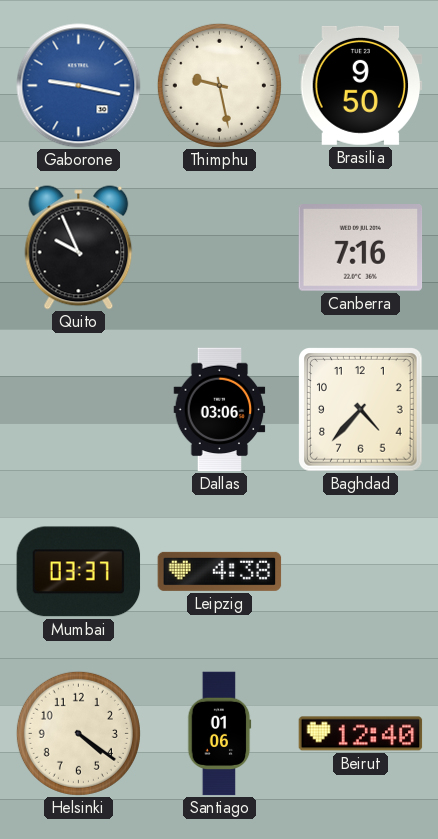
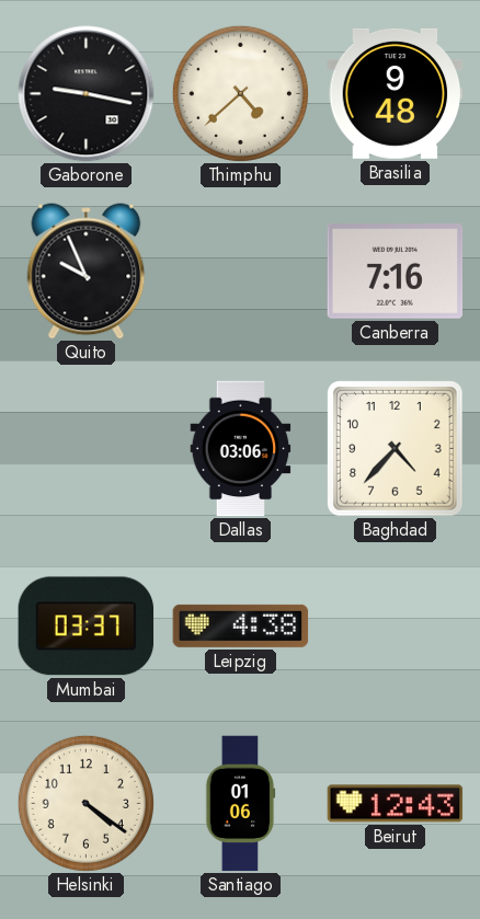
Gaborone dial: blue -> black (87, 94)
Thimphu: 9:28 -> 4:38 (240, 93)
Brasilia: 9:50 -> 9:48 (396, 93)
Beirut: 12:40 -> 12:43 (396, 804)
